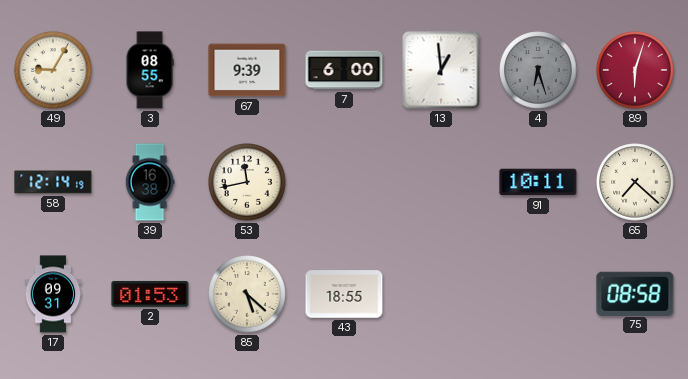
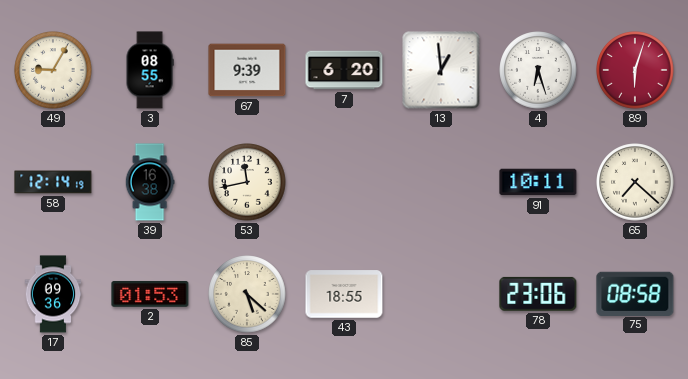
7: 6:00 -> 6:20 (344, 70)
4 dial: grey -> white (538, 70)
17: 09:31 -> 09:36 (53, 294)
78: none -> 23:06 (538, 294)
